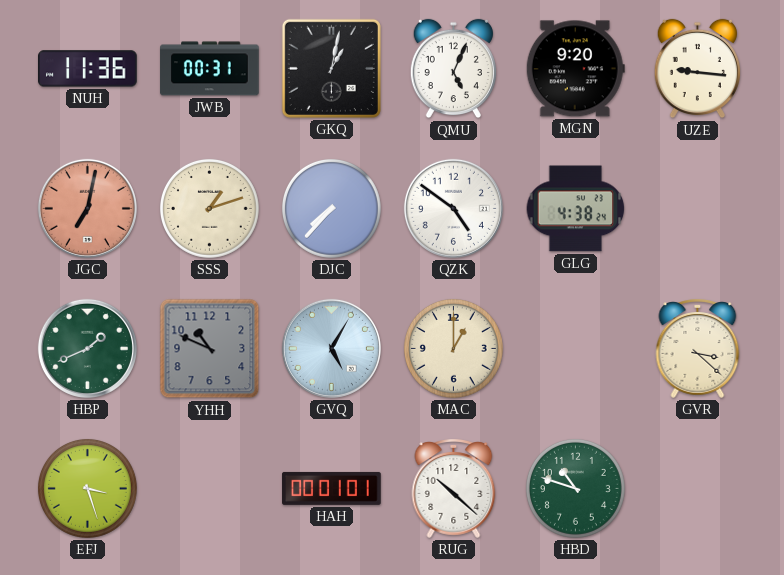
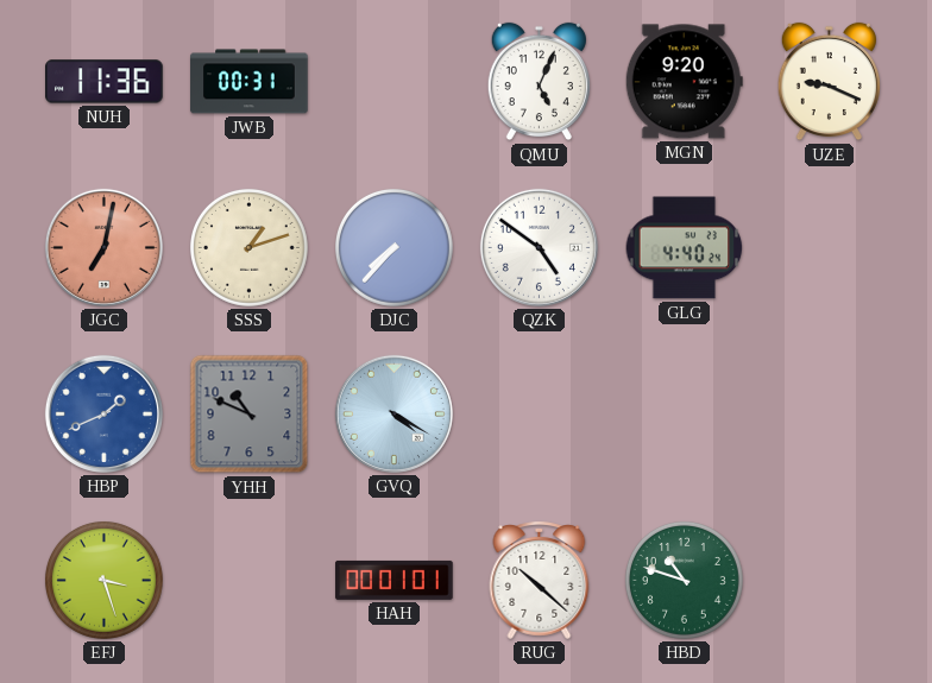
GKQ: 1:02 -> none (331, 68)
UZE: 9:16 -> 9:19 (829, 82)
GLG: 4:38 -> 4:40 (685, 248)
HBP dial: green -> blue (103, 413)
GVQ: 5:05 -> 4:20 (393, 413)
MAC: 1:00 -> none (453, 348)
GVR: 3:22 -> none (698, 348)
